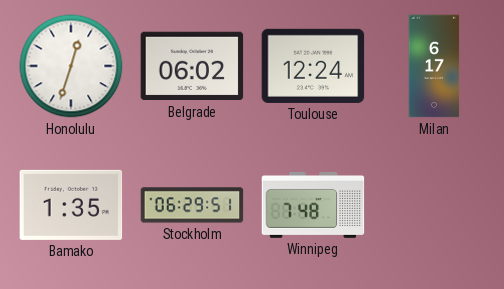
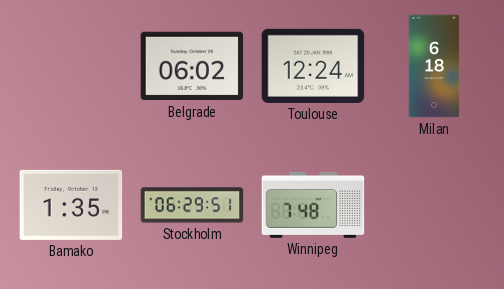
Honolulu: 12:33 -> none (71, 66)
Milan: 6:17 -> 6:18 (434, 66)
